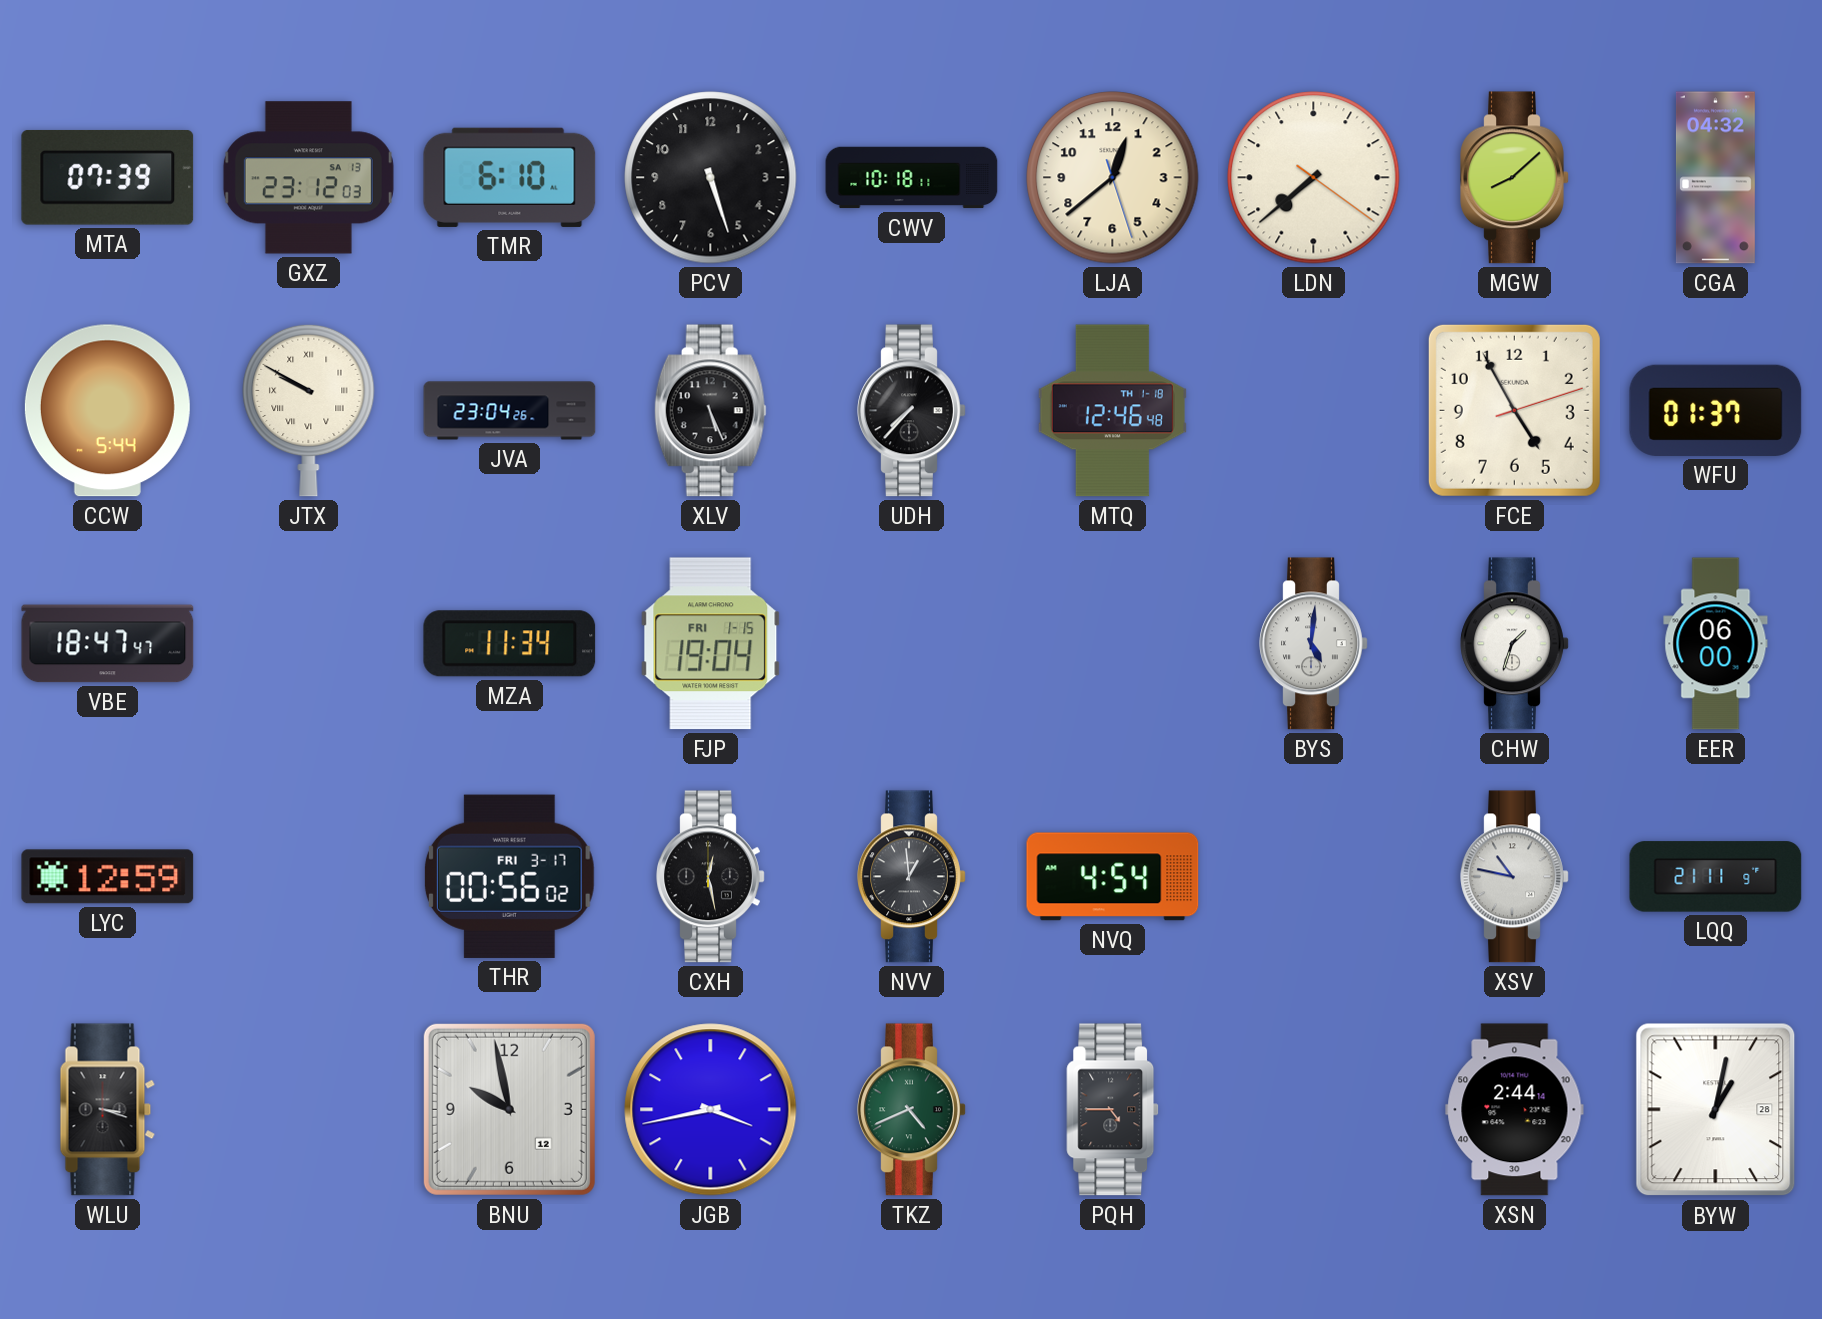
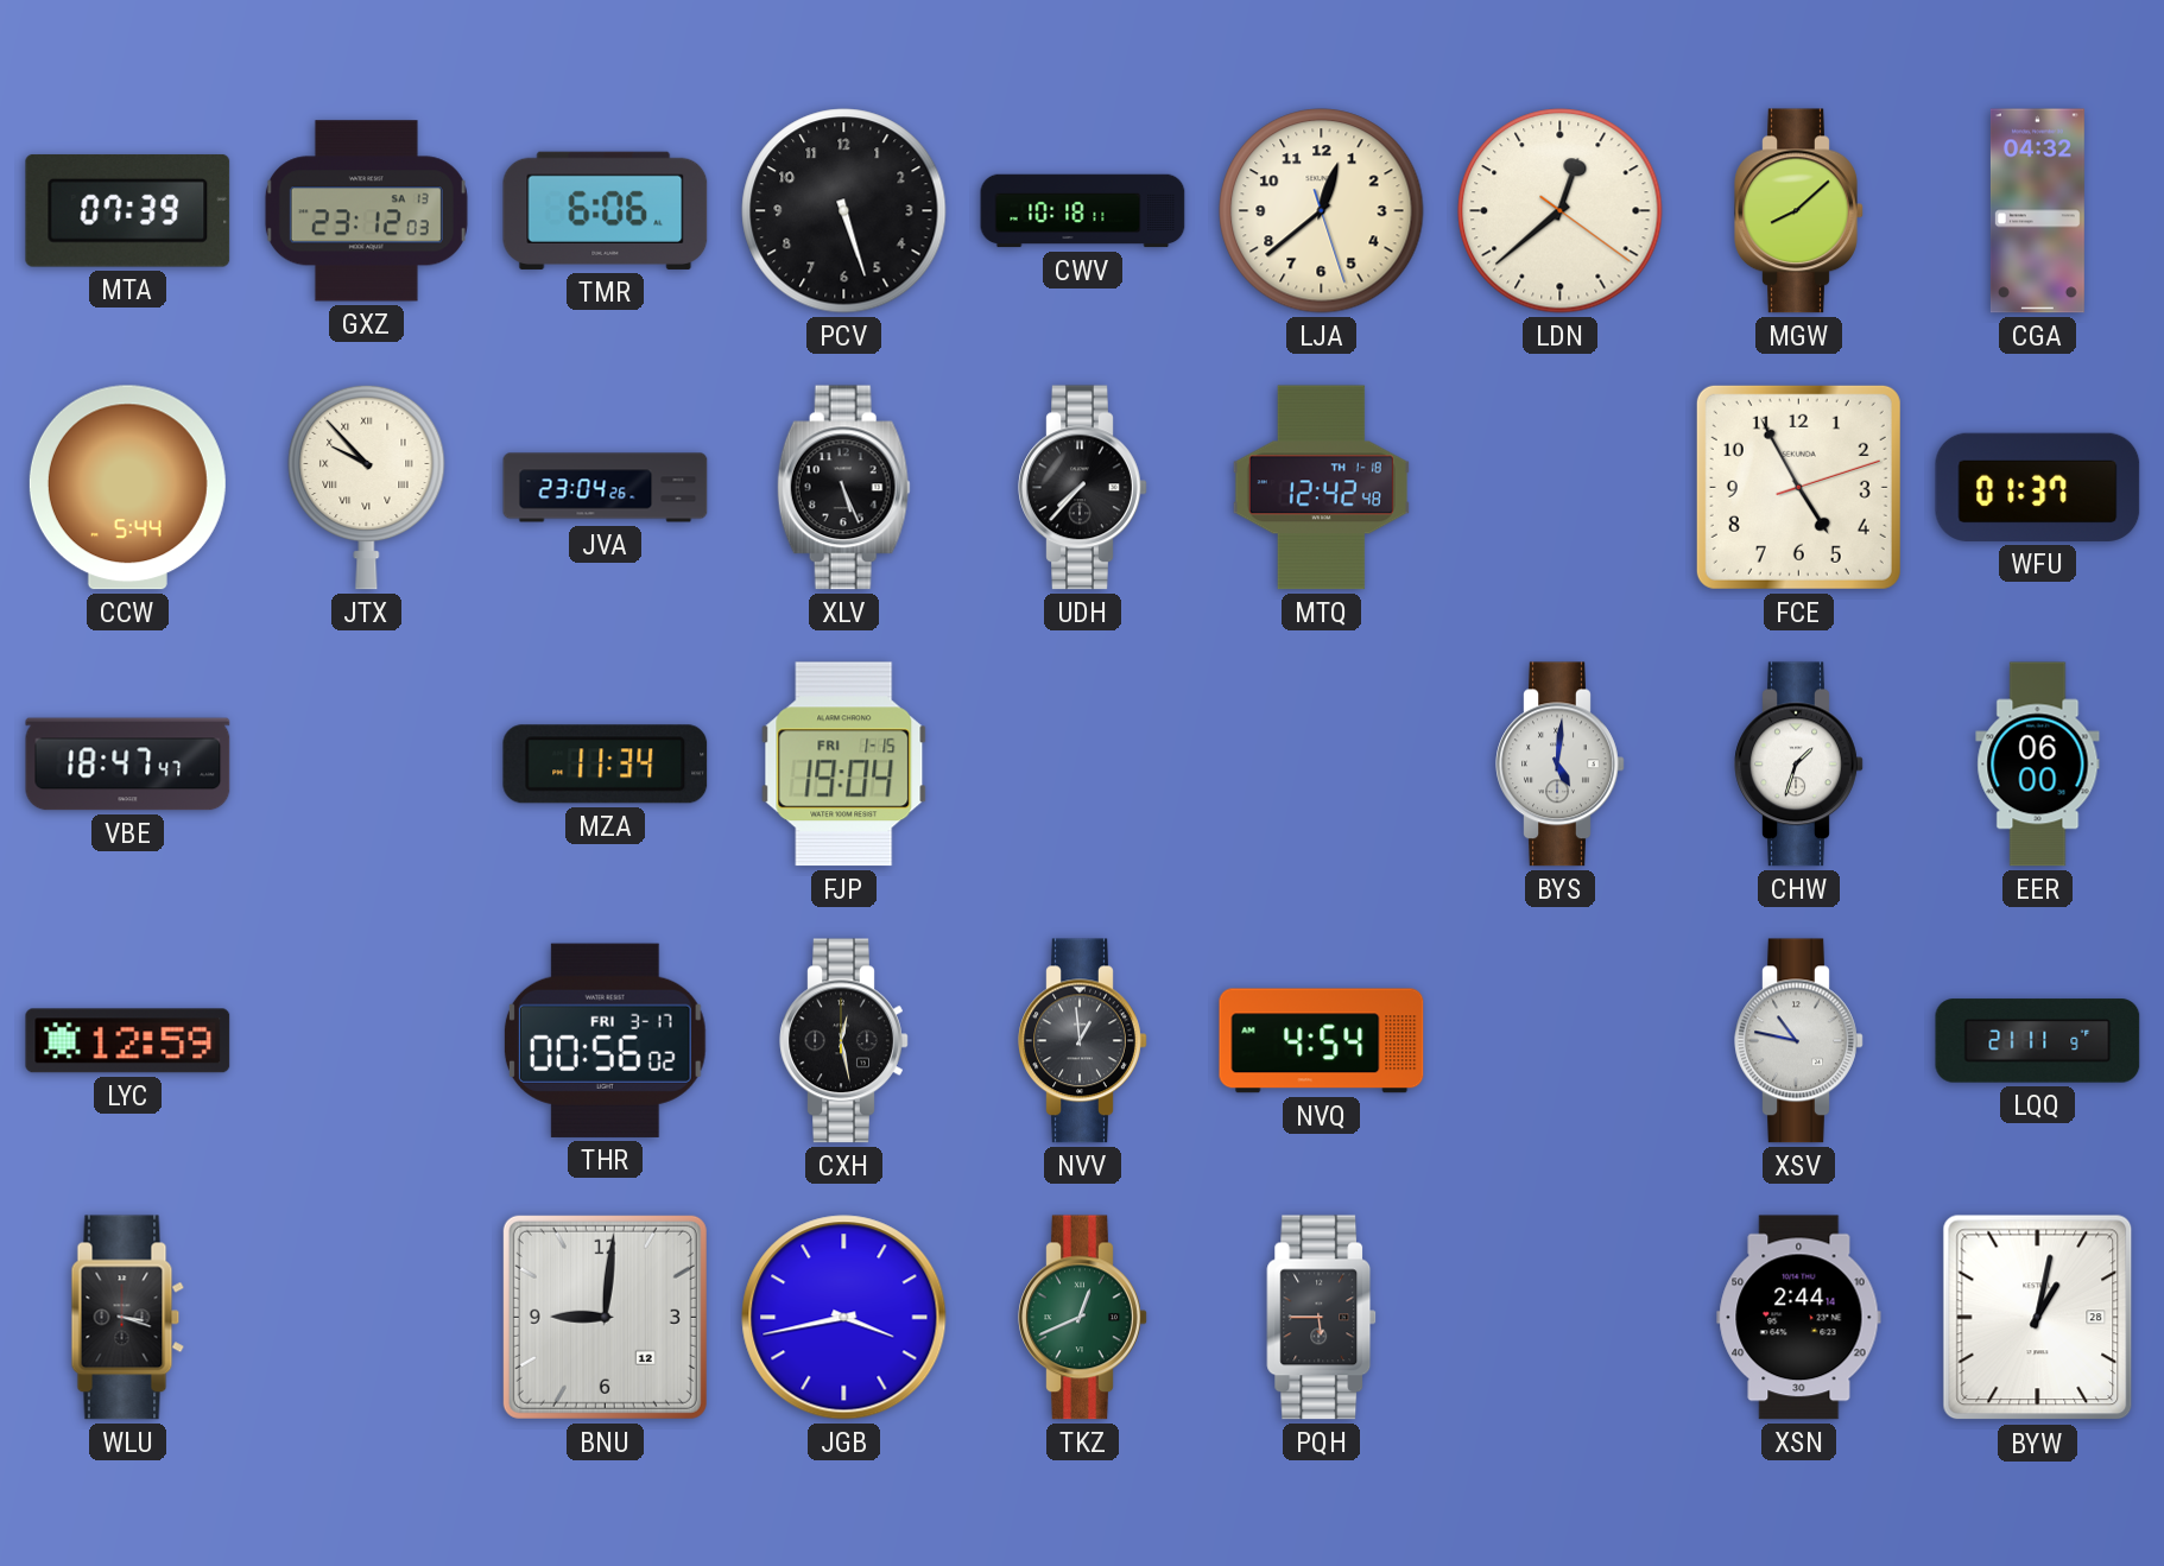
TMR: 6:10 -> 6:06 (606, 210)
LDN: 7:38 -> 12:38 (1561, 211)
JTX: 9:50 -> 9:53 (367, 487)
MTQ: 12:46 -> 12:42 (1321, 488)
BNU: 9:58 -> 9:01 (605, 1317)
TKZ: 4:41 -> 12:41 (1083, 1318)
PQH: 4:45 -> 5:45 (1322, 1318)
